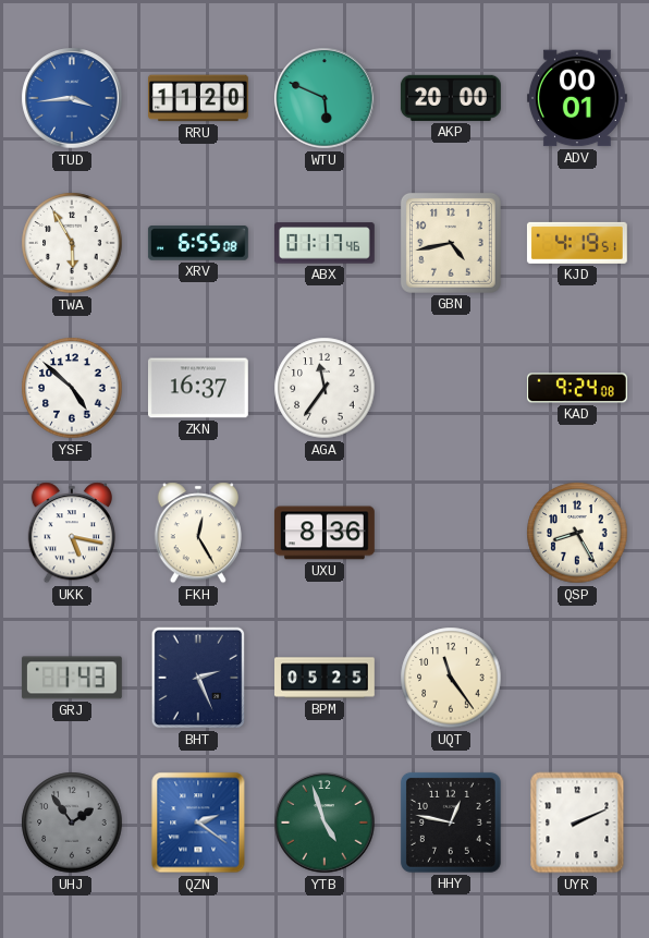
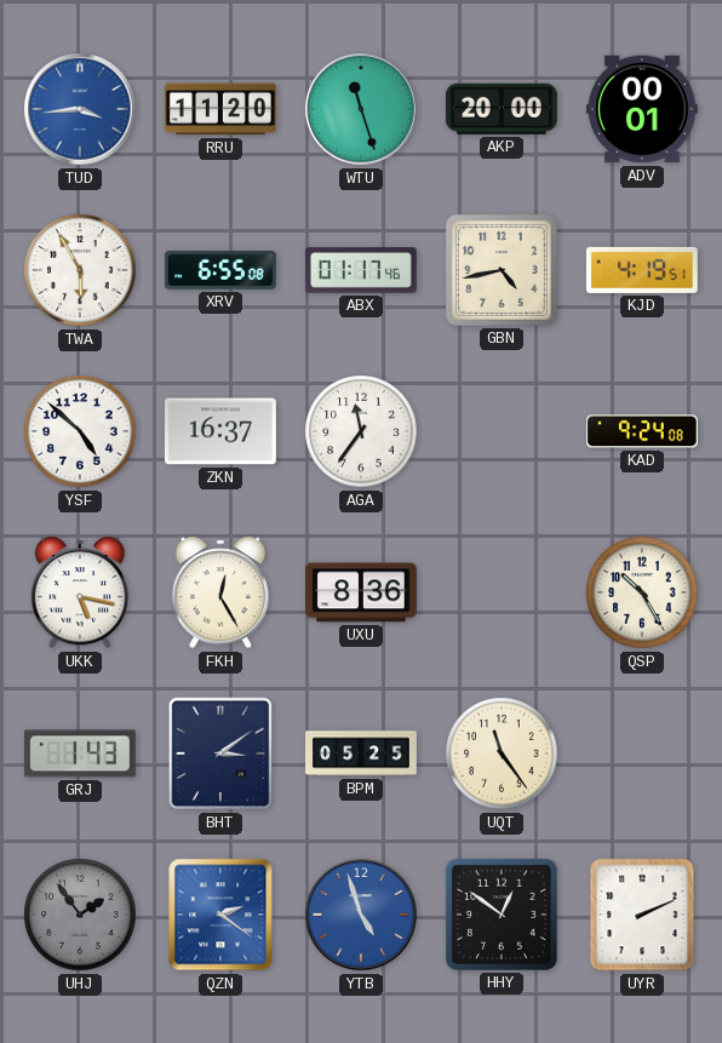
WTU: 5:49 -> 11:27 (361, 109)
QSP: 8:25 -> 10:25 (642, 592)
BHT: 2:26 -> 3:09 (220, 753)
YTB dial: green -> blue (361, 915)
HHY: 12:47 -> 12:51 (502, 915)
